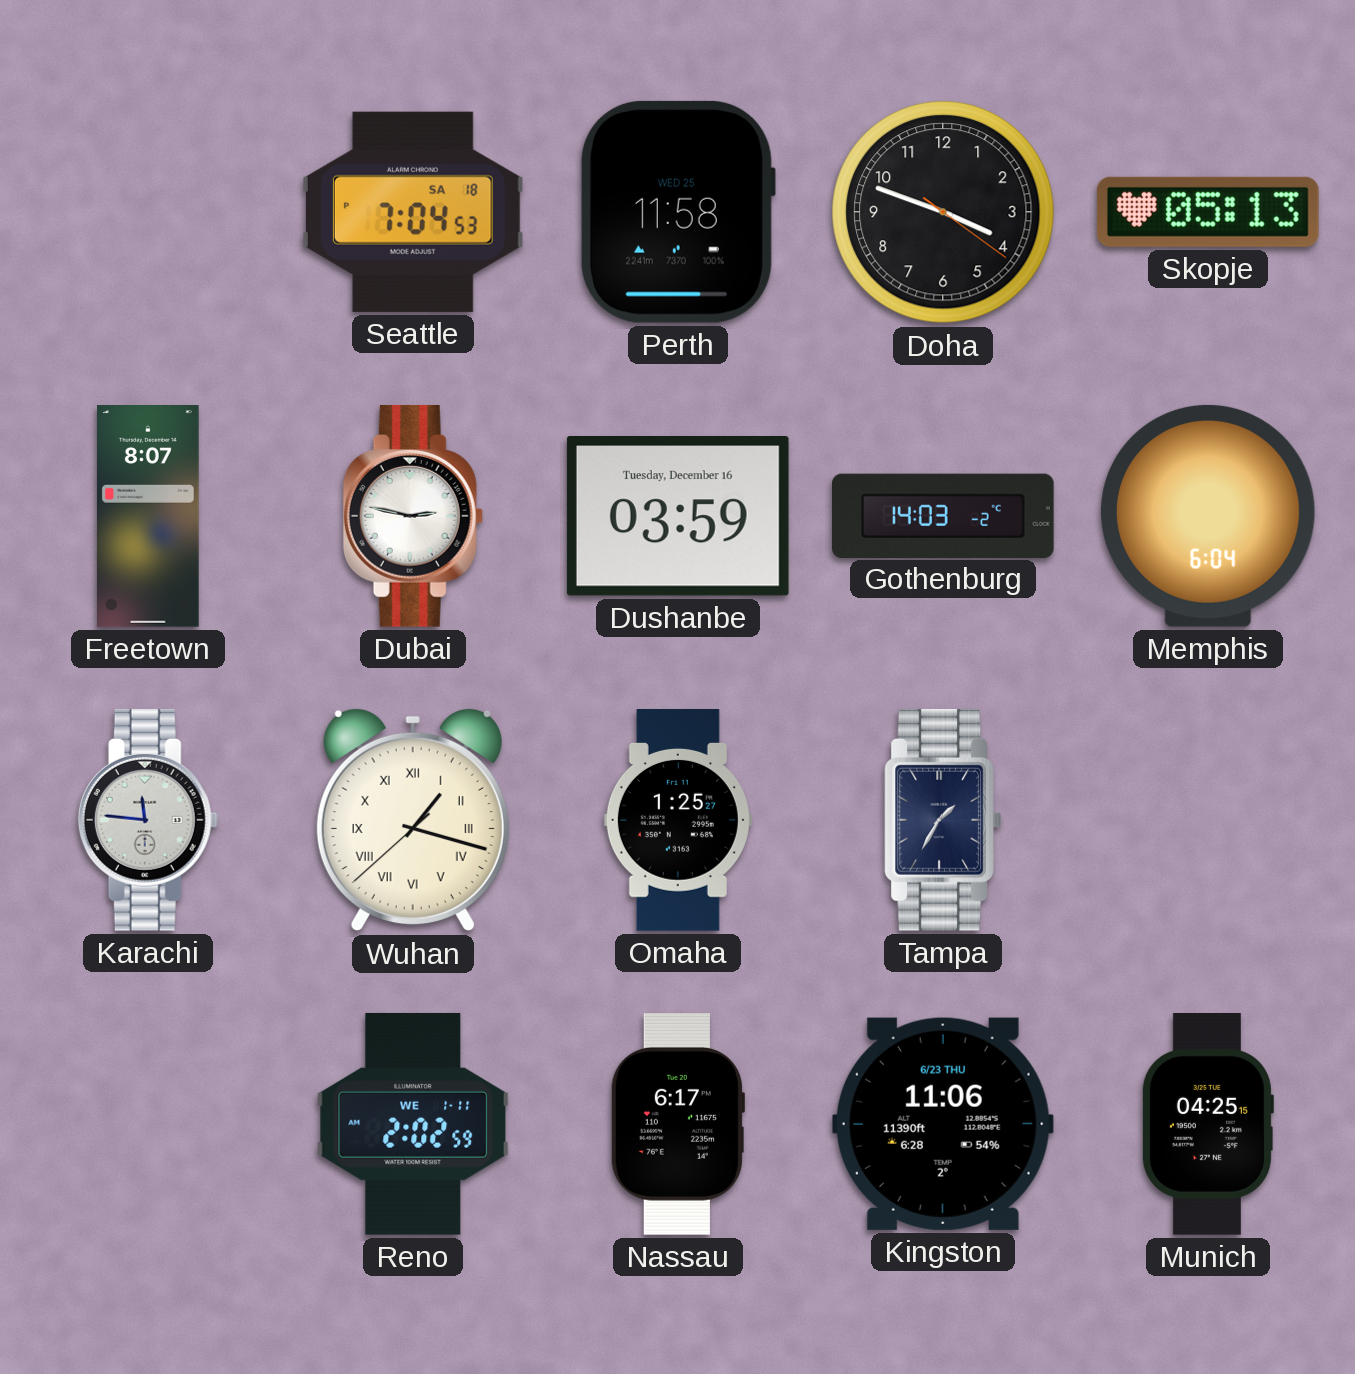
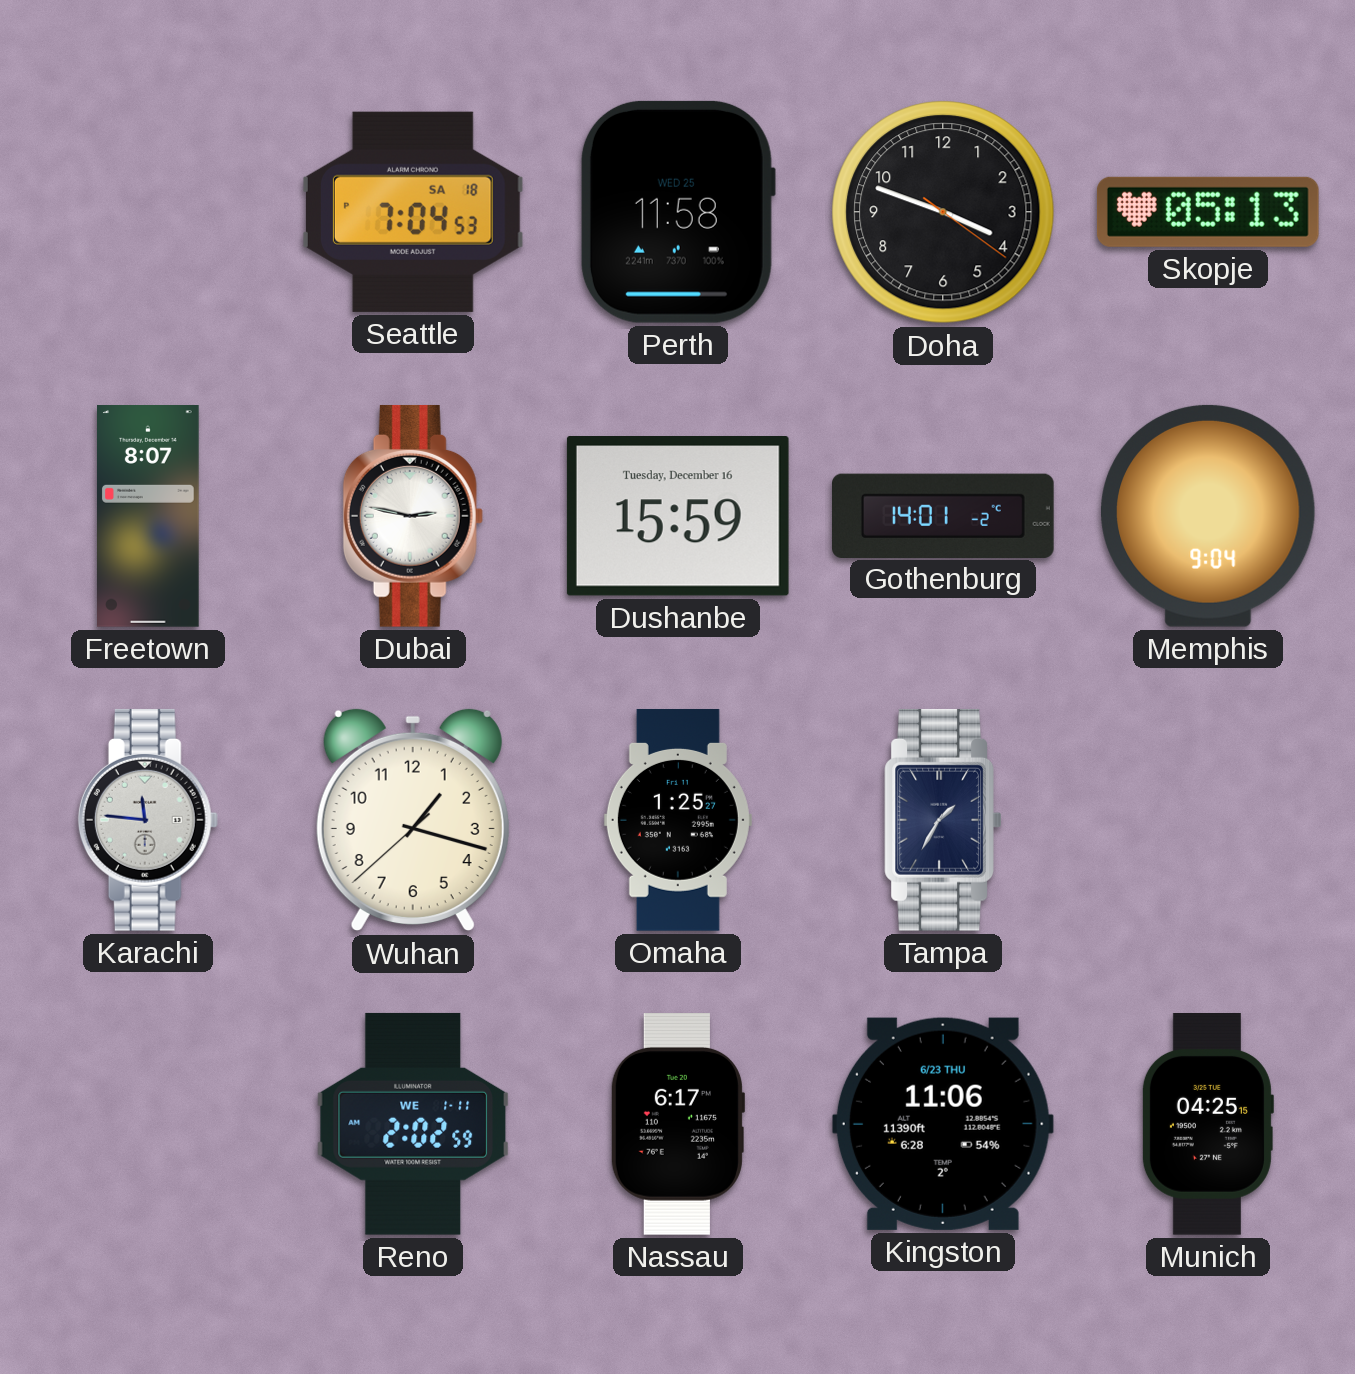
Dushanbe: 03:59 -> 15:59 (678, 517)
Gothenburg: 14:03 -> 14:01 (944, 515)
Memphis: 6:04 -> 9:04 (1209, 516)
Wuhan numerals: Roman -> Arabic (413, 820)
